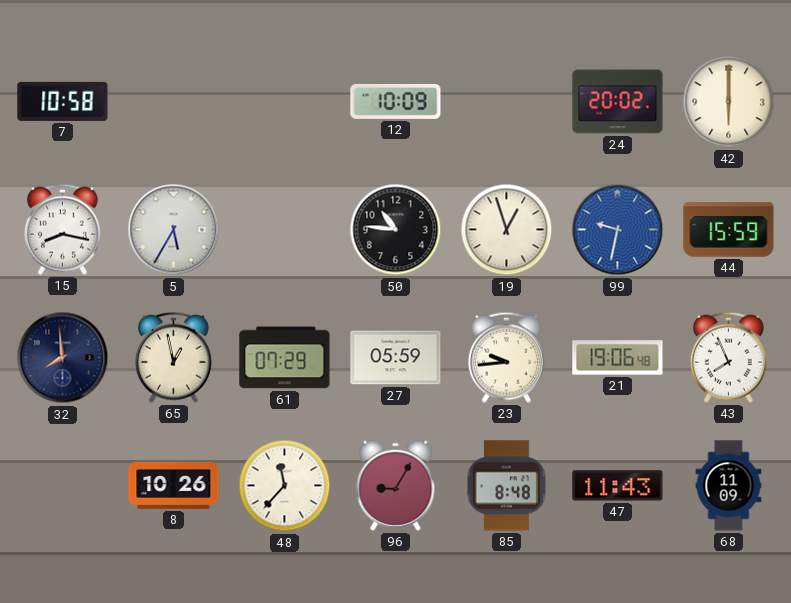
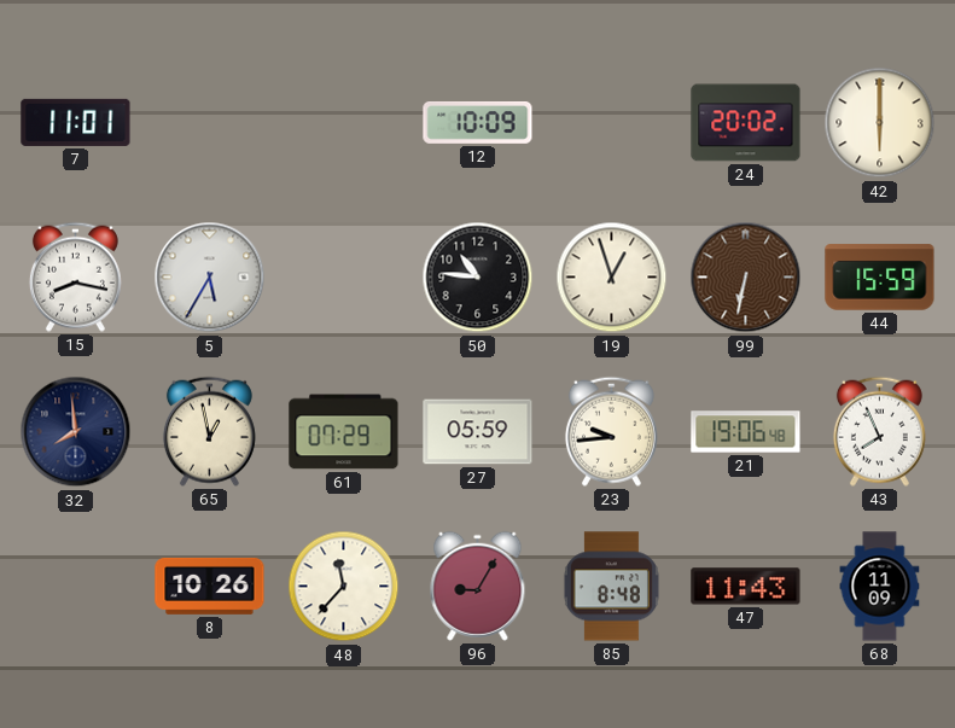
7: 10:58 -> 11:01 (76, 122)
99: 9:32 -> 6:32 (746, 278)
99 dial: blue -> brown (746, 278)
